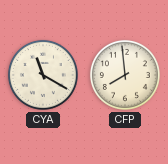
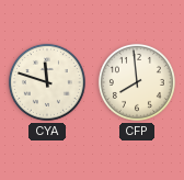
CYA: 11:20 -> 11:48 (47, 82)
